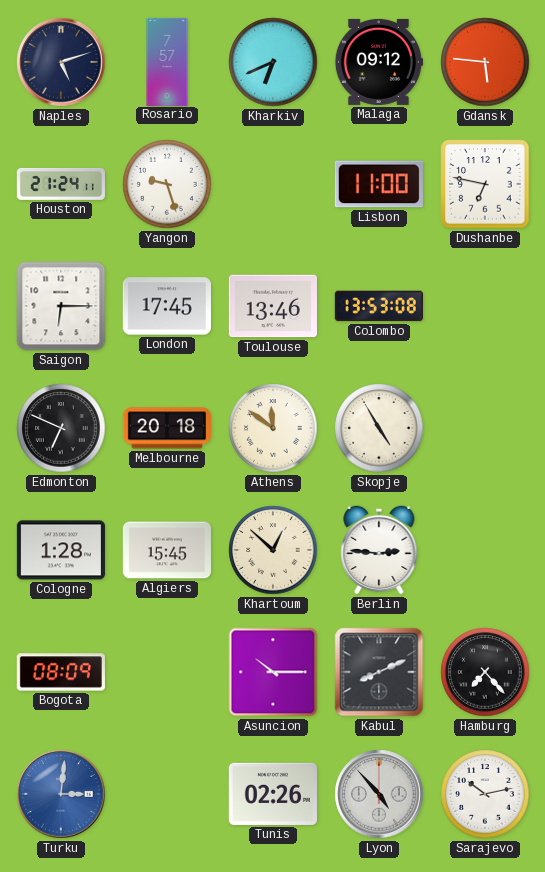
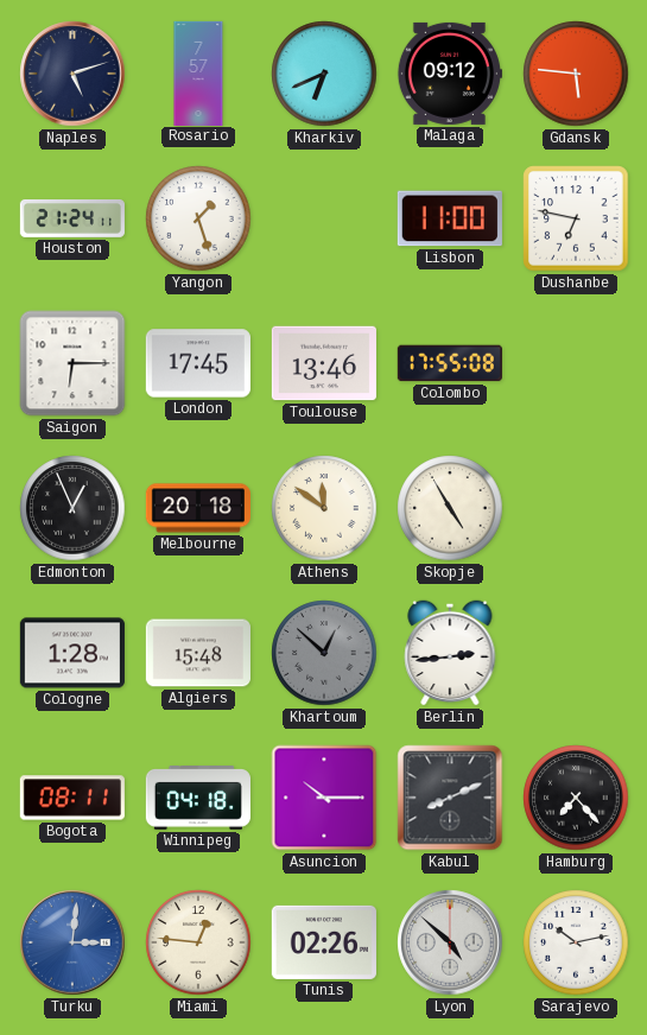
Yangon: 9:27 -> 1:27 (198, 218)
Colombo: 13:53 -> 17:55 (450, 363)
Edmonton: 6:49 -> 12:56 (72, 508)
Algiers: 15:45 -> 15:48 (198, 653)
Khartoum dial: cream -> grey (324, 653)
Berlin: 2:46 -> 2:44 (450, 653)
Bogota: 08:09 -> 08:11 (72, 798)
Winnipeg: none -> 04:18 (198, 799)
Miami: none -> 12:46 (198, 942)
Lyon: 4:53 -> 4:52 (450, 942)
